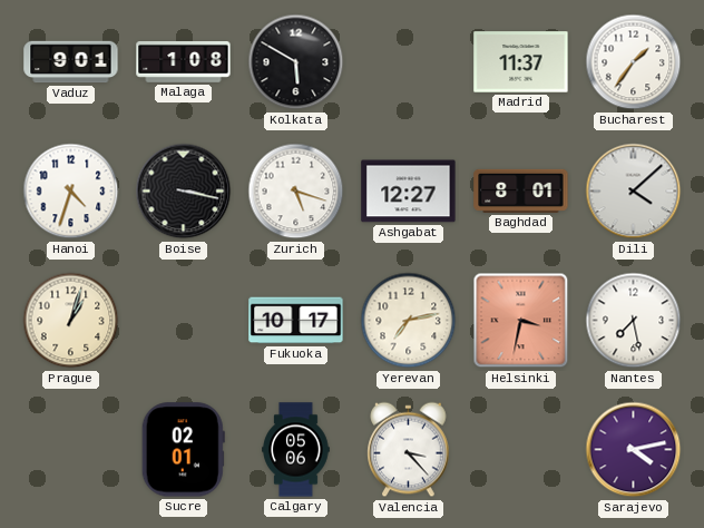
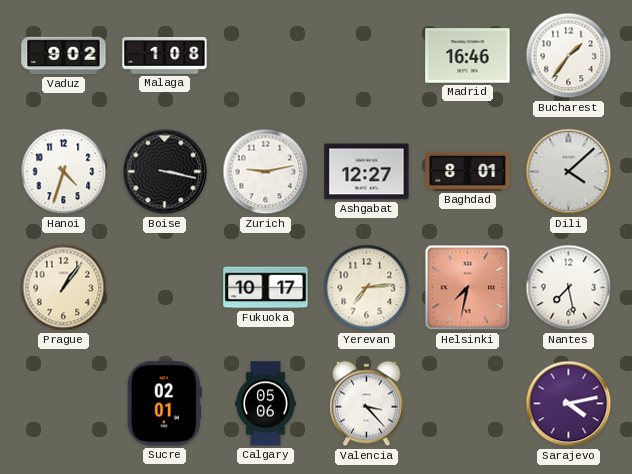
Vaduz: 9:01 -> 9:02 (64, 56)
Kolkata: 5:50 -> none (296, 62)
Madrid: 11:37 -> 16:46 (468, 56)
Zurich: 5:18 -> 9:13 (266, 172)
Prague: 1:03 -> 1:06 (64, 288)
Yerevan: 7:13 -> 7:14 (367, 288)
Helsinki: 3:32 -> 7:32 (468, 288)
